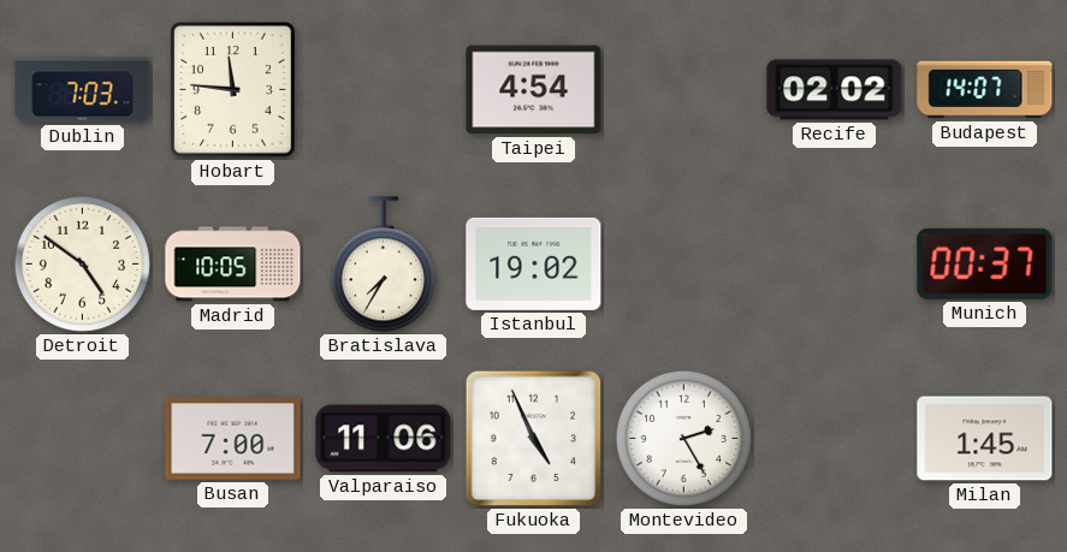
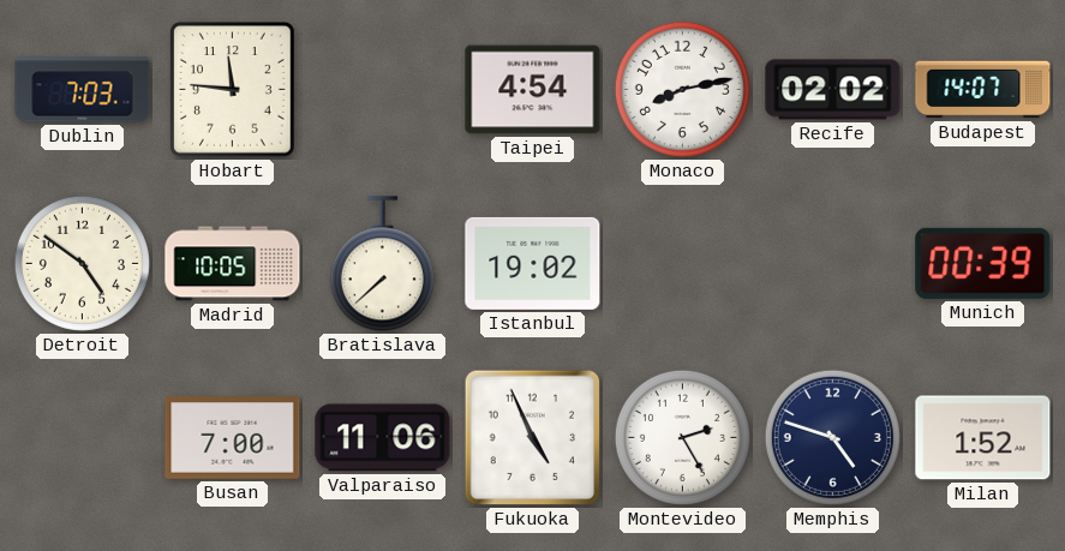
Monaco: none -> 8:13 (682, 89)
Bratislava: 7:35 -> 7:38 (382, 264)
Munich: 00:37 -> 00:39 (983, 263)
Memphis: none -> 4:48 (832, 437)
Milan: 1:45 -> 1:52 (983, 438)
